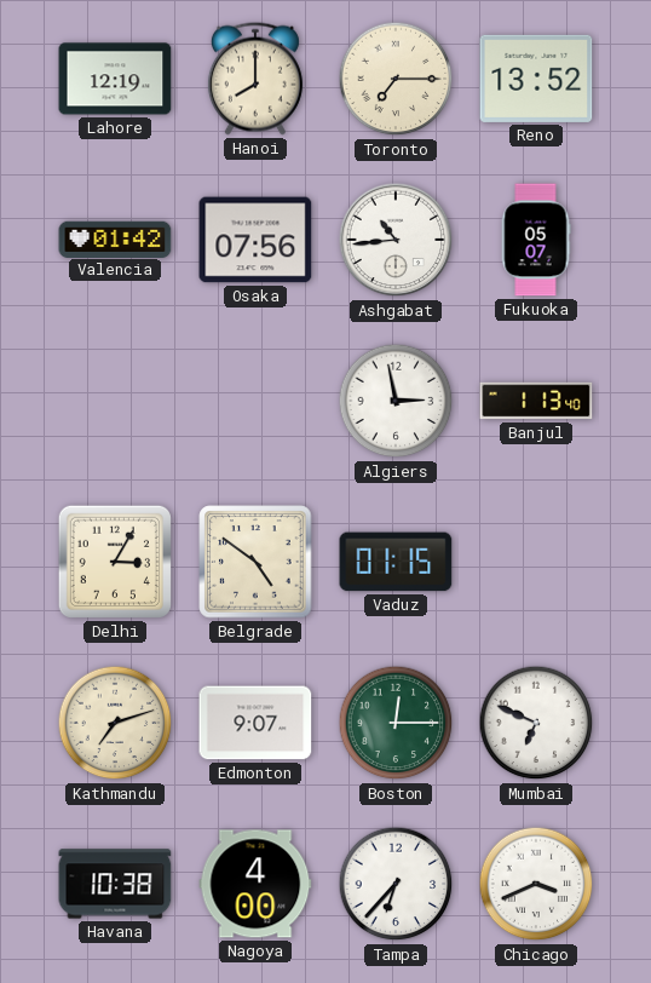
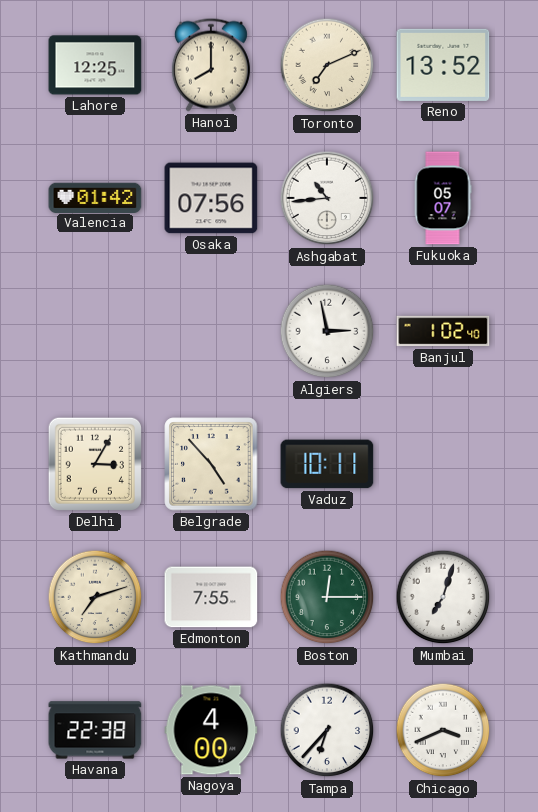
Lahore: 12:19 -> 12:25 (95, 65)
Toronto: 7:15 -> 7:11 (327, 65)
Banjul: 1:13 -> 1:02 (443, 331)
Belgrade: 4:51 -> 4:53 (211, 464)
Vaduz: 01:15 -> 10:11 (327, 464)
Edmonton: 9:07 -> 7:55 (211, 597)
Mumbai: 6:49 -> 7:03 (443, 597)
Havana: 10:38 -> 22:38 (95, 730)
